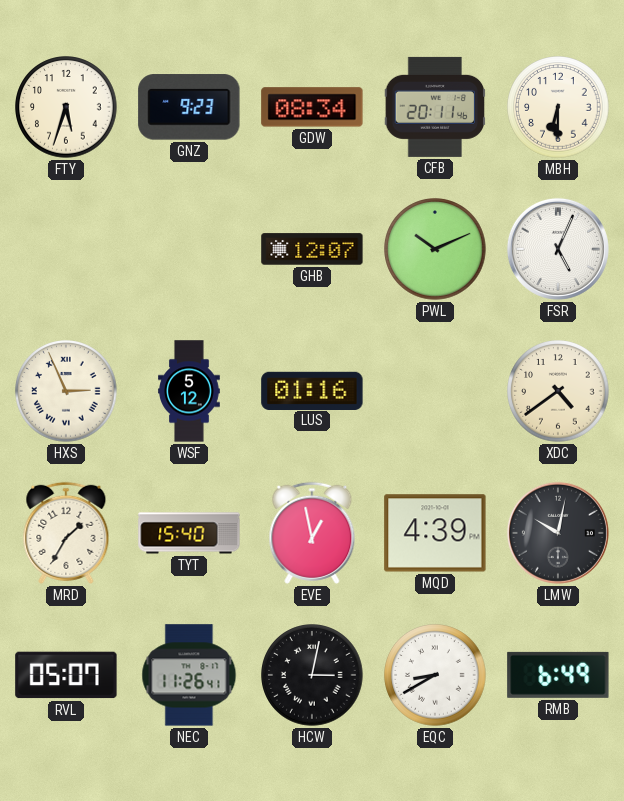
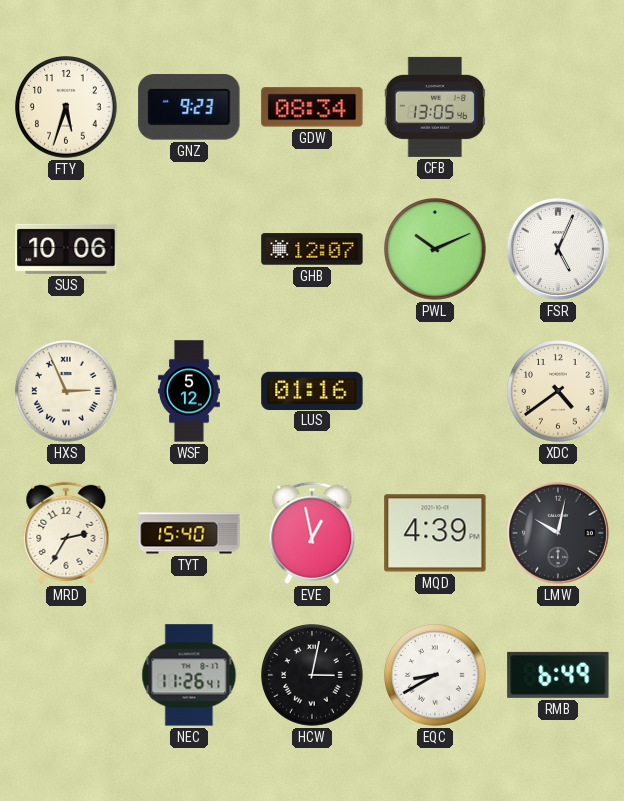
CFB: 20:11 -> 13:05 (435, 107)
MBH: 6:30 -> none (558, 107)
SUS: none -> 10:06 (66, 249)
MRD: 1:35 -> 2:35 (66, 533)
RVL: 05:07 -> none (66, 675)
